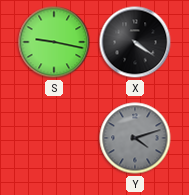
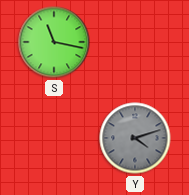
S: 9:17 -> 11:17 (54, 42)
X: 4:21 -> none (135, 42)
